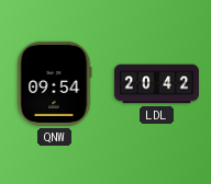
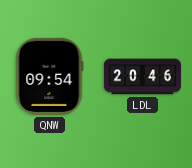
LDL: 20:42 -> 20:46 (142, 77)
